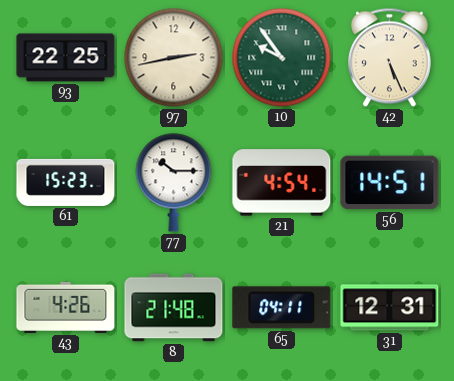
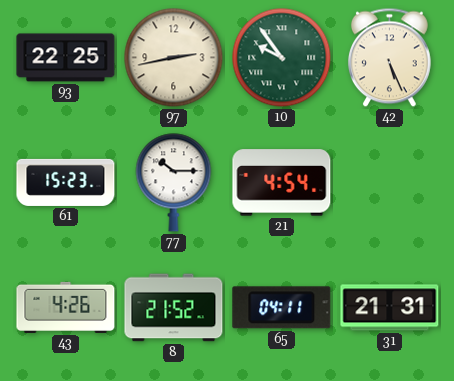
56: 14:51 -> none (390, 183)
8: 21:48 -> 21:52 (174, 308)
31: 12:31 -> 21:31 (390, 308)
